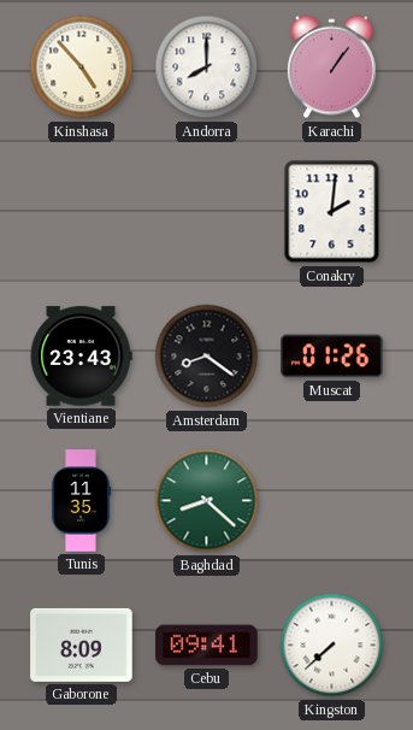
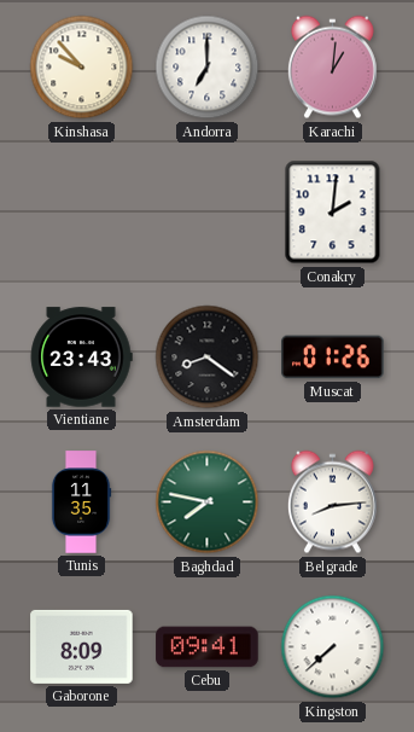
Kinshasa: 4:53 -> 9:53 (82, 68)
Andorra: 8:00 -> 7:00 (208, 68)
Karachi: 1:06 -> 1:01 (332, 68)
Baghdad: 8:22 -> 7:47 (208, 502)
Belgrade: none -> 8:14 (332, 502)
